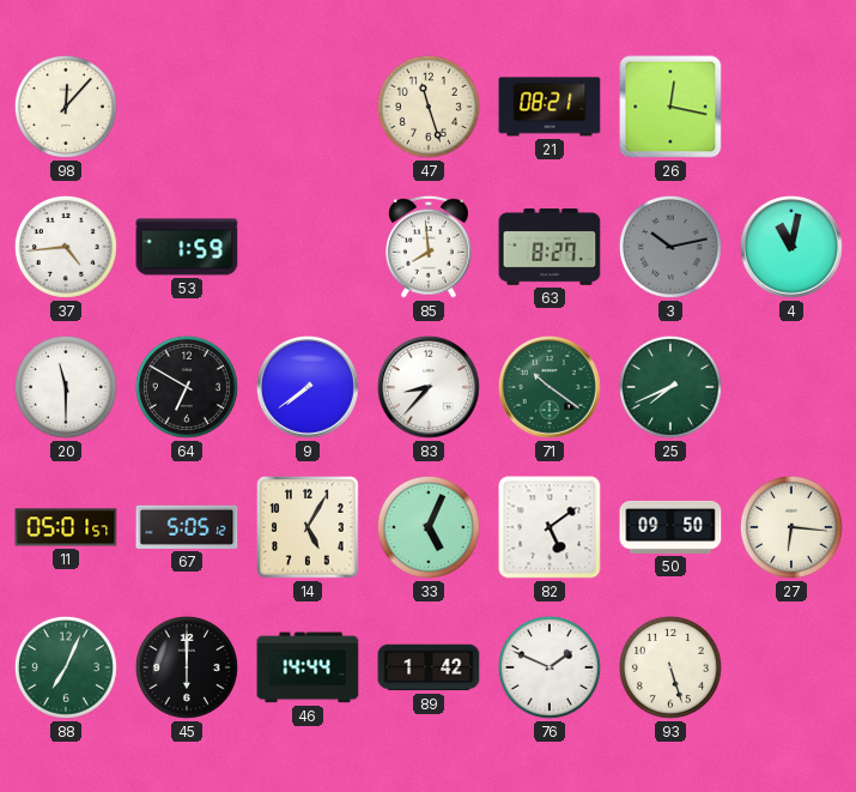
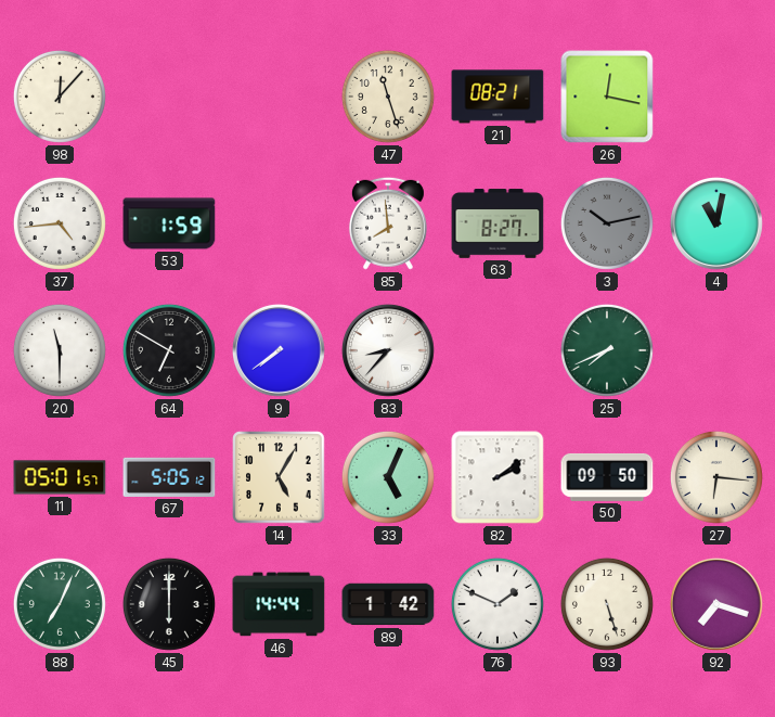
71: 10:21 -> none (550, 387)
82: 5:09 -> 2:09 (498, 477)
92: none -> 7:18 (716, 604)
